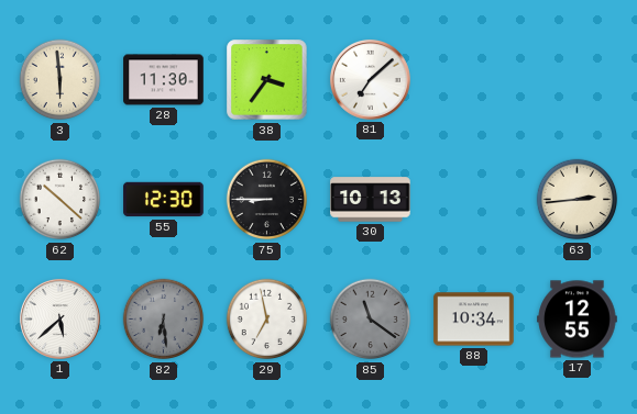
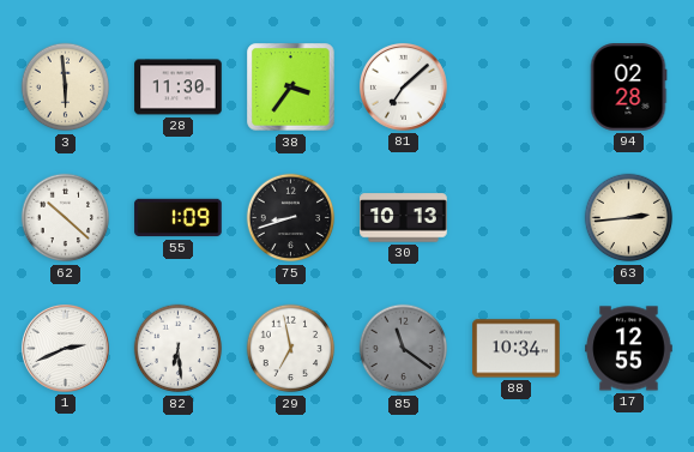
94: none -> 02:28 (628, 88)
55: 12:30 -> 1:09 (179, 218)
75: 8:45 -> 8:42 (291, 218)
1: 5:38 -> 2:41 (65, 348)
82 dial: grey -> white (179, 349)
